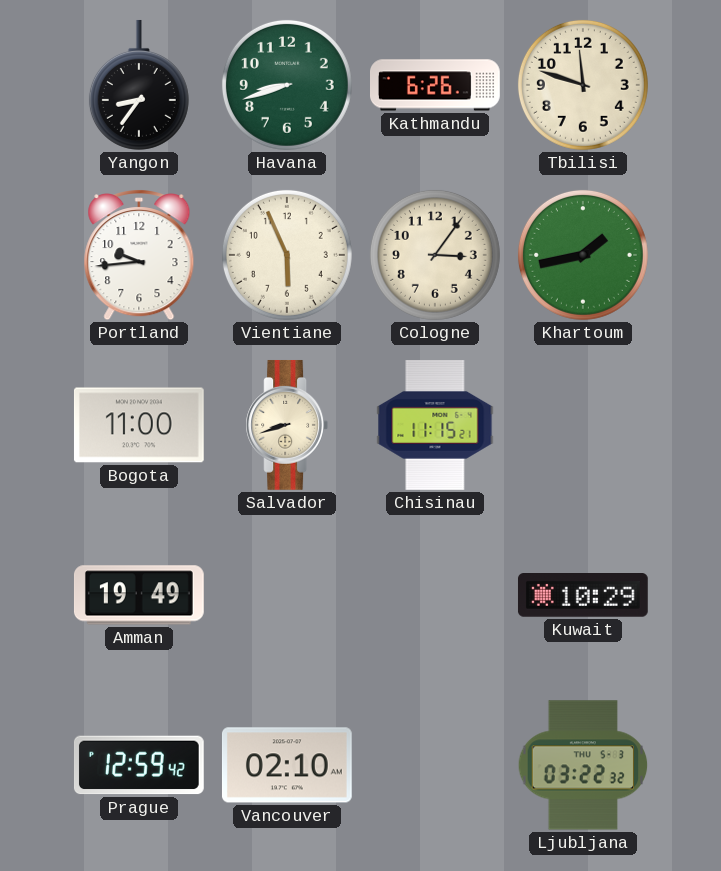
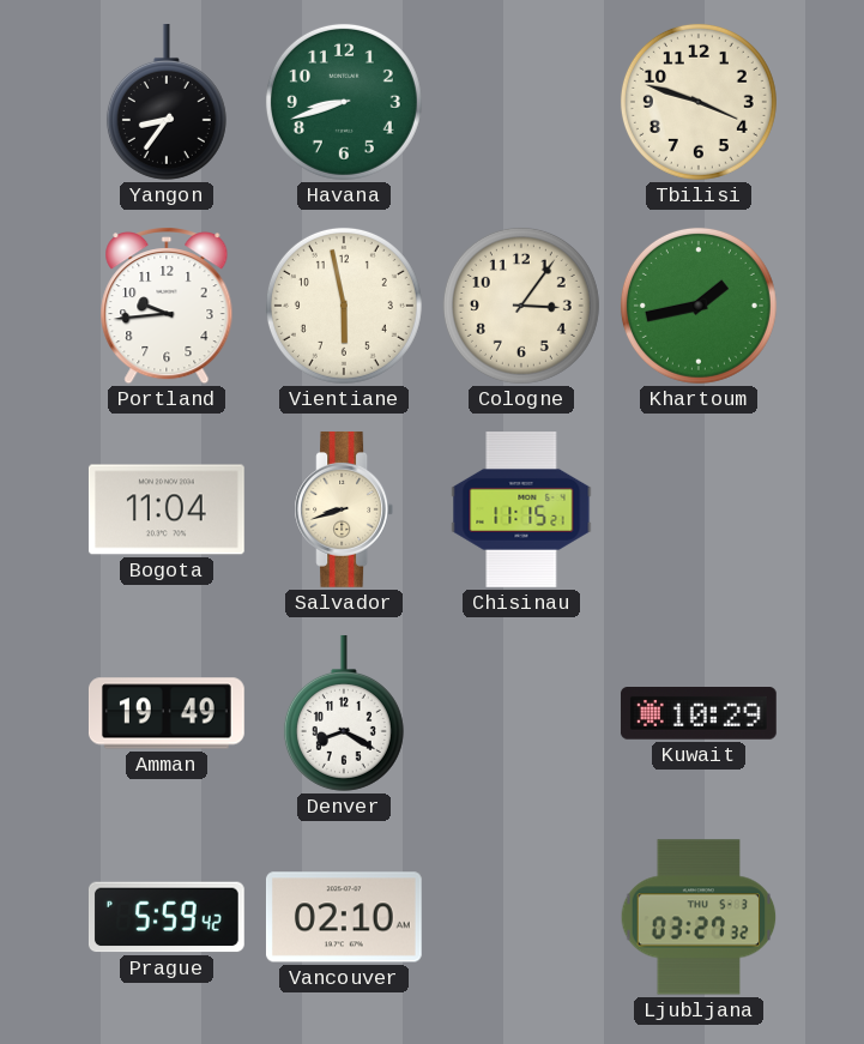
Kathmandu: 6:26 -> none (436, 85)
Tbilisi: 11:48 -> 3:48 (699, 102)
Vientiane: 5:56 -> 5:58 (344, 306)
Bogota: 11:00 -> 11:04 (167, 509)
Denver: none -> 8:20 (344, 713)
Prague: 12:59 -> 5:59 (167, 917)
Ljubljana: 03:22 -> 03:27 (699, 917)
